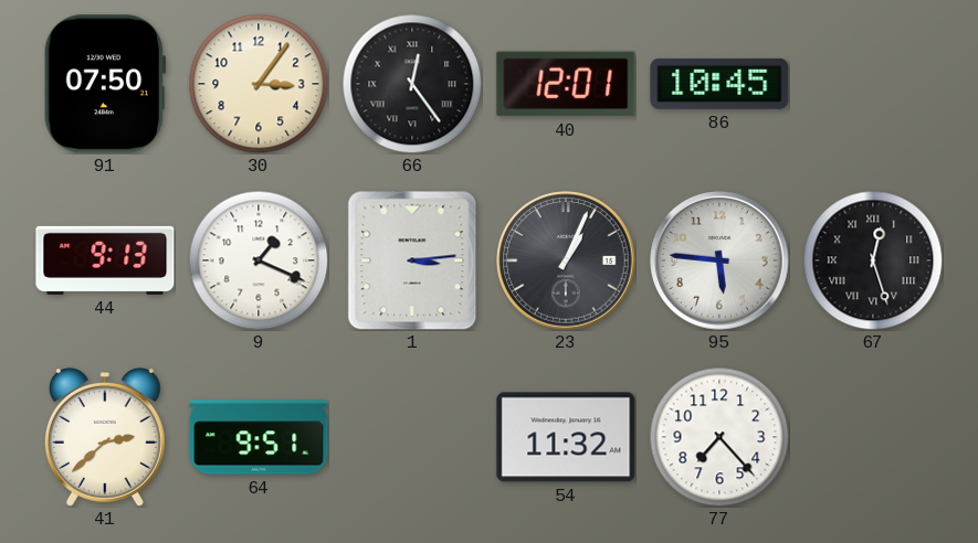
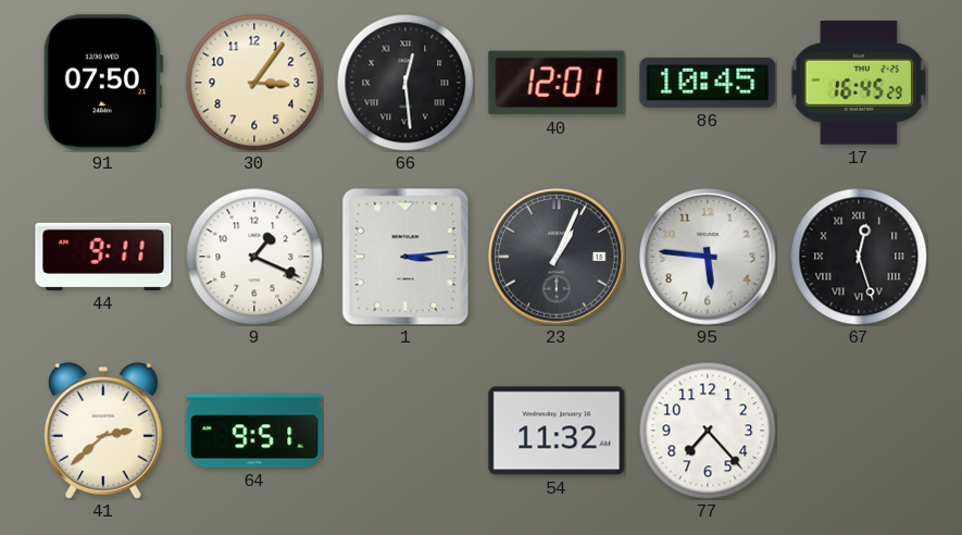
66: 12:24 -> 12:29 (405, 83)
17: none -> 16:45 (859, 84)
44: 9:13 -> 9:11 (103, 257)
